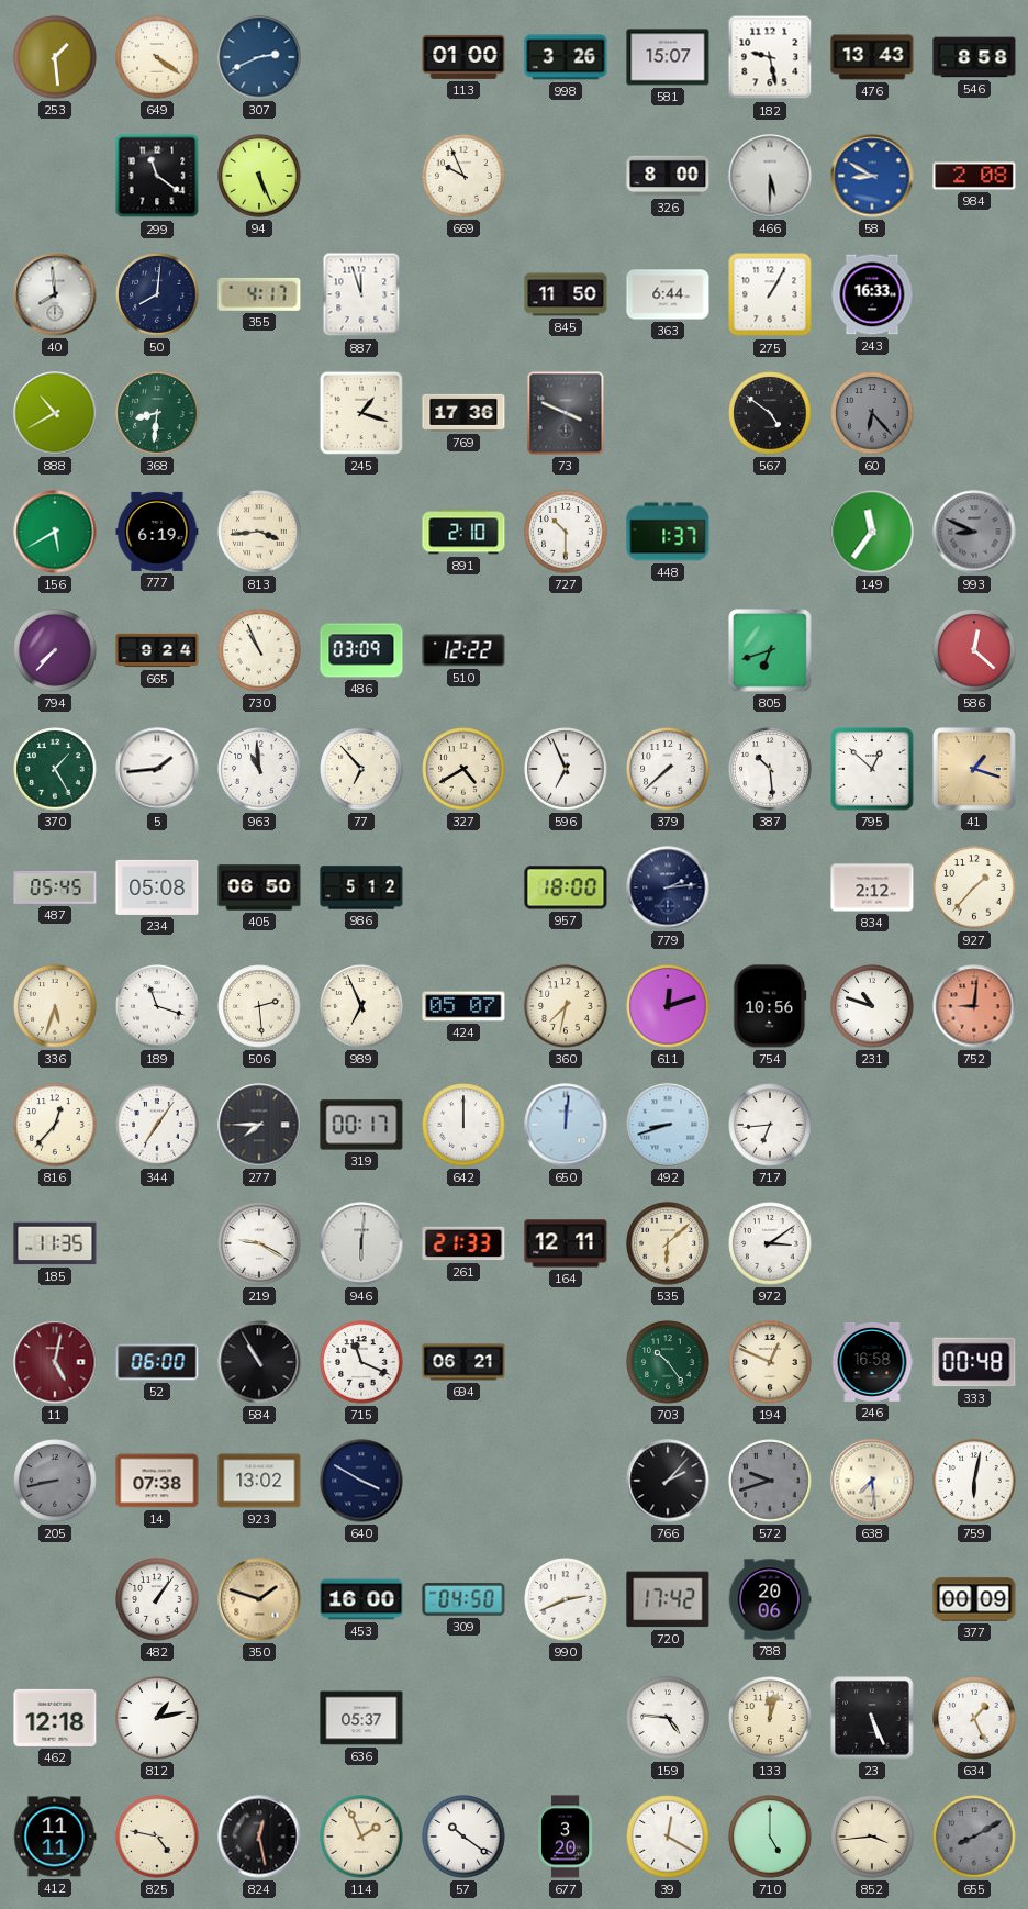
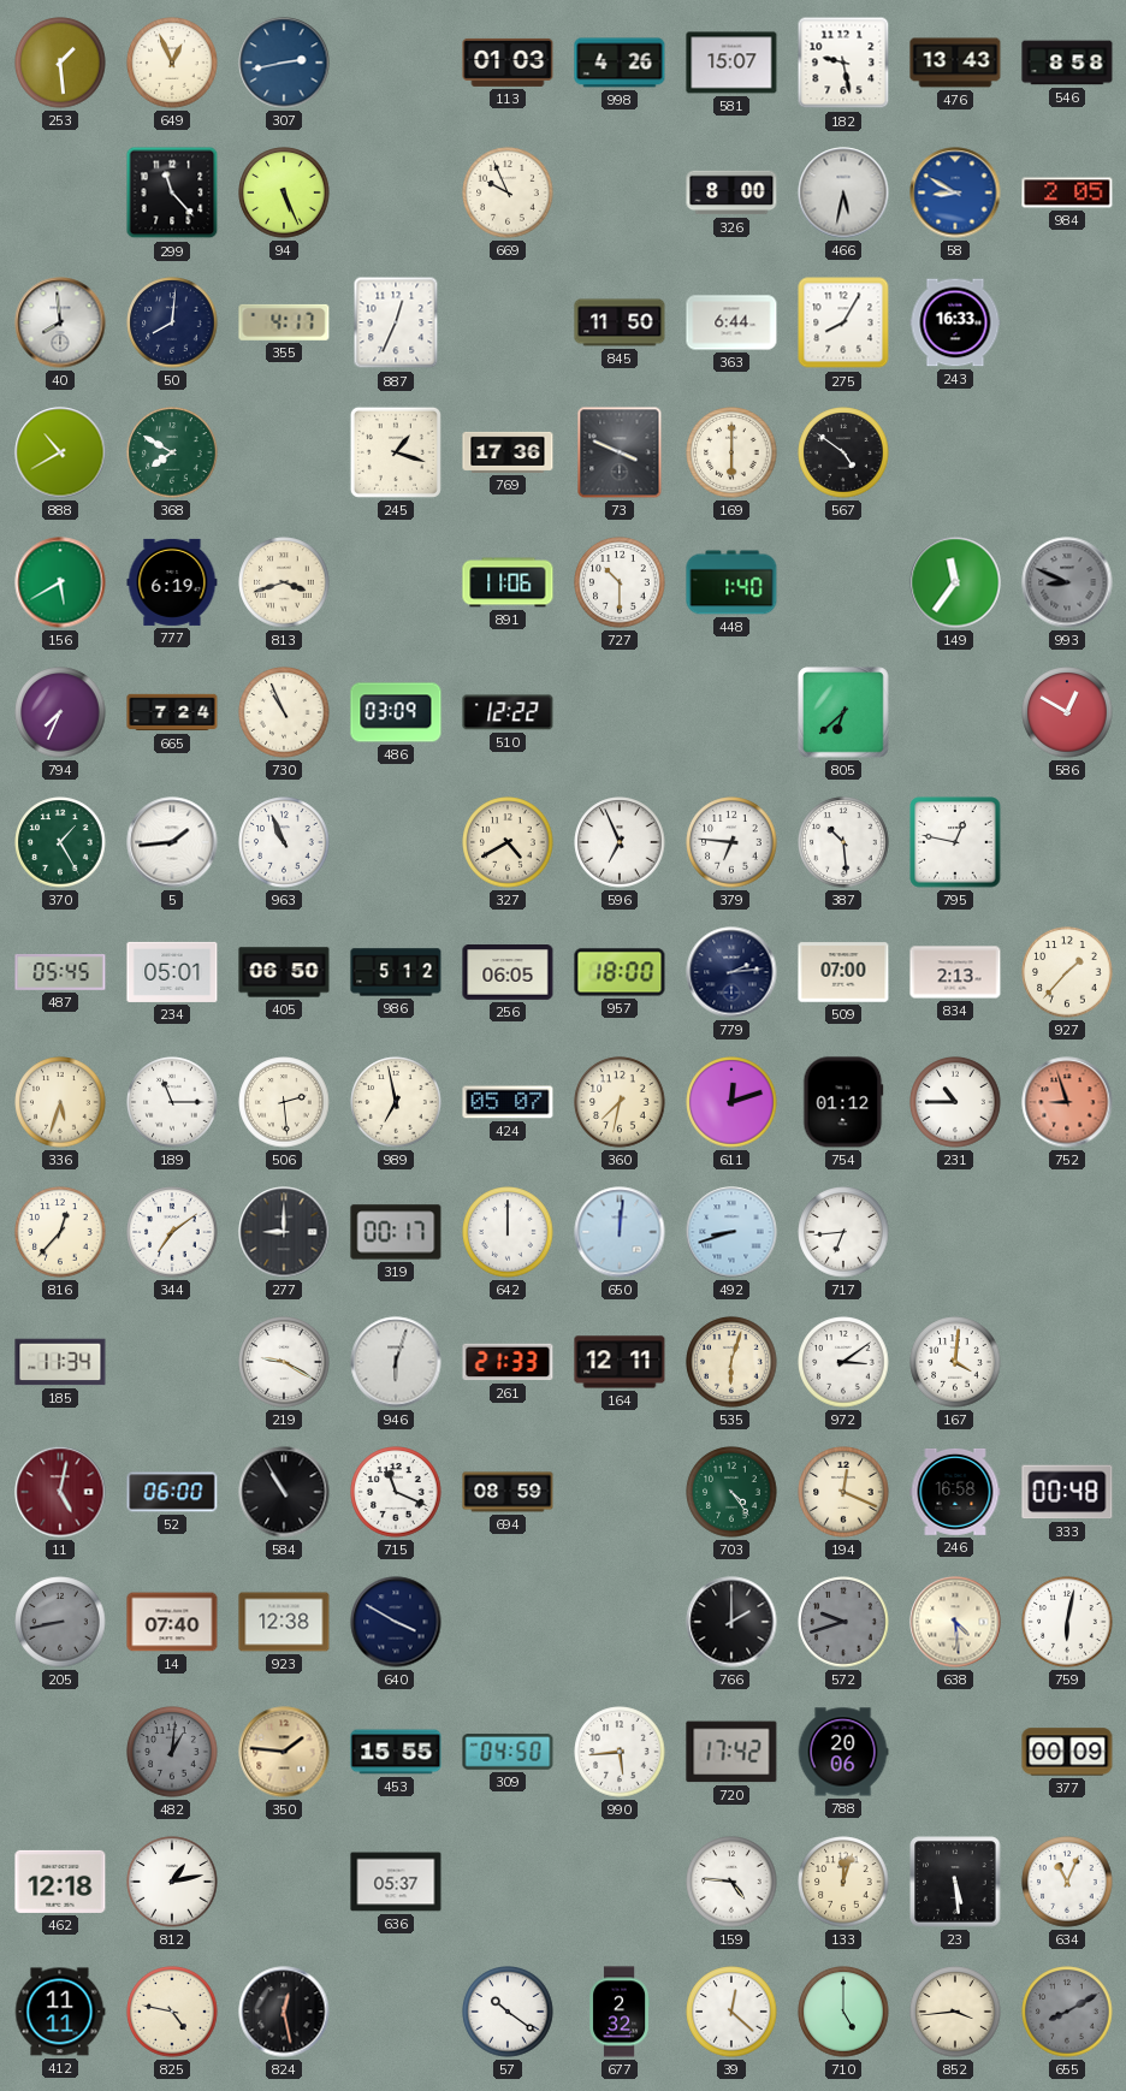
649: 4:21 -> 12:56 (172, 63)
307: 2:41 -> 2:43 (284, 63)
113: 01:00 -> 01:03 (508, 63)
998: 3:26 -> 4:26 (620, 63)
299: 11:21 -> 11:23 (172, 192)
466: 5:30 -> 5:32 (843, 192)
984: 2:08 -> 2:05 (1067, 192)
887: 11:57 -> 12:34 (396, 322)
275: 1:05 -> 8:05 (843, 322)
368: 8:31 -> 7:50 (172, 452)
169: none -> 6:00 (731, 452)
60: 6:23 -> none (872, 413)
813: 3:44 -> 3:42 (284, 582)
891: 2:10 -> 11:06 (508, 582)
448: 1:37 -> 1:40 (731, 582)
794: 7:37 -> 7:34 (60, 712)
665: 9:24 -> 7:24 (172, 712)
805: 6:42 -> 6:38 (843, 712)
586: 12:22 -> 12:50 (1067, 712)
963: 10:59 -> 10:56 (284, 842)
77: 6:53 -> none (361, 769)
379: 7:38 -> 6:46 (731, 842)
795: 12:52 -> 12:47 (955, 842)
41: 1:18 -> none (974, 769)
234: 05:08 -> 05:01 (172, 972)
256: none -> 06:05 (508, 973)
509: none -> 07:00 (843, 972)
834: 2:12 -> 2:13 (955, 972)
189: 11:18 -> 11:15 (172, 1102)
989: 6:56 -> 6:58 (396, 1102)
754: 10:56 -> 01:12 (843, 1102)
231: 10:48 -> 10:45 (955, 1102)
752: 9:01 -> 8:57 (1067, 1102)
344: 7:06 -> 7:09 (172, 1232)
277: 7:45 -> 9:00 (284, 1232)
185: 11:35 -> 11:34 (60, 1362)
946: 6:01 -> 6:03 (396, 1362)
535: 6:08 -> 6:03 (731, 1362)
167: none -> 4:01 (955, 1362)
694: 06:21 -> 08:59 (508, 1492)
703: 10:24 -> 4:24 (731, 1492)
194: 12:49 -> 12:19 (843, 1492)
14: 07:38 -> 07:40 (172, 1622)
923: 13:02 -> 12:38 (284, 1622)
766: 2:07 -> 2:00 (731, 1622)
638: 7:29 -> 4:29 (955, 1622)
482: 1:06 -> 1:01 (172, 1752)
482 dial: white -> grey (172, 1752)
350: 1:48 -> 1:46 (284, 1752)
453: 16:00 -> 15:55 (396, 1752)
990: 2:41 -> 5:44 (620, 1752)
23: 5:26 -> 5:29 (955, 1882)
634: 1:26 -> 11:04 (1067, 1882)
114: 1:56 -> none (361, 1837)
677: 3:20 -> 2:32 (620, 2012)
39: 12:20 -> 12:22 (731, 2012)
